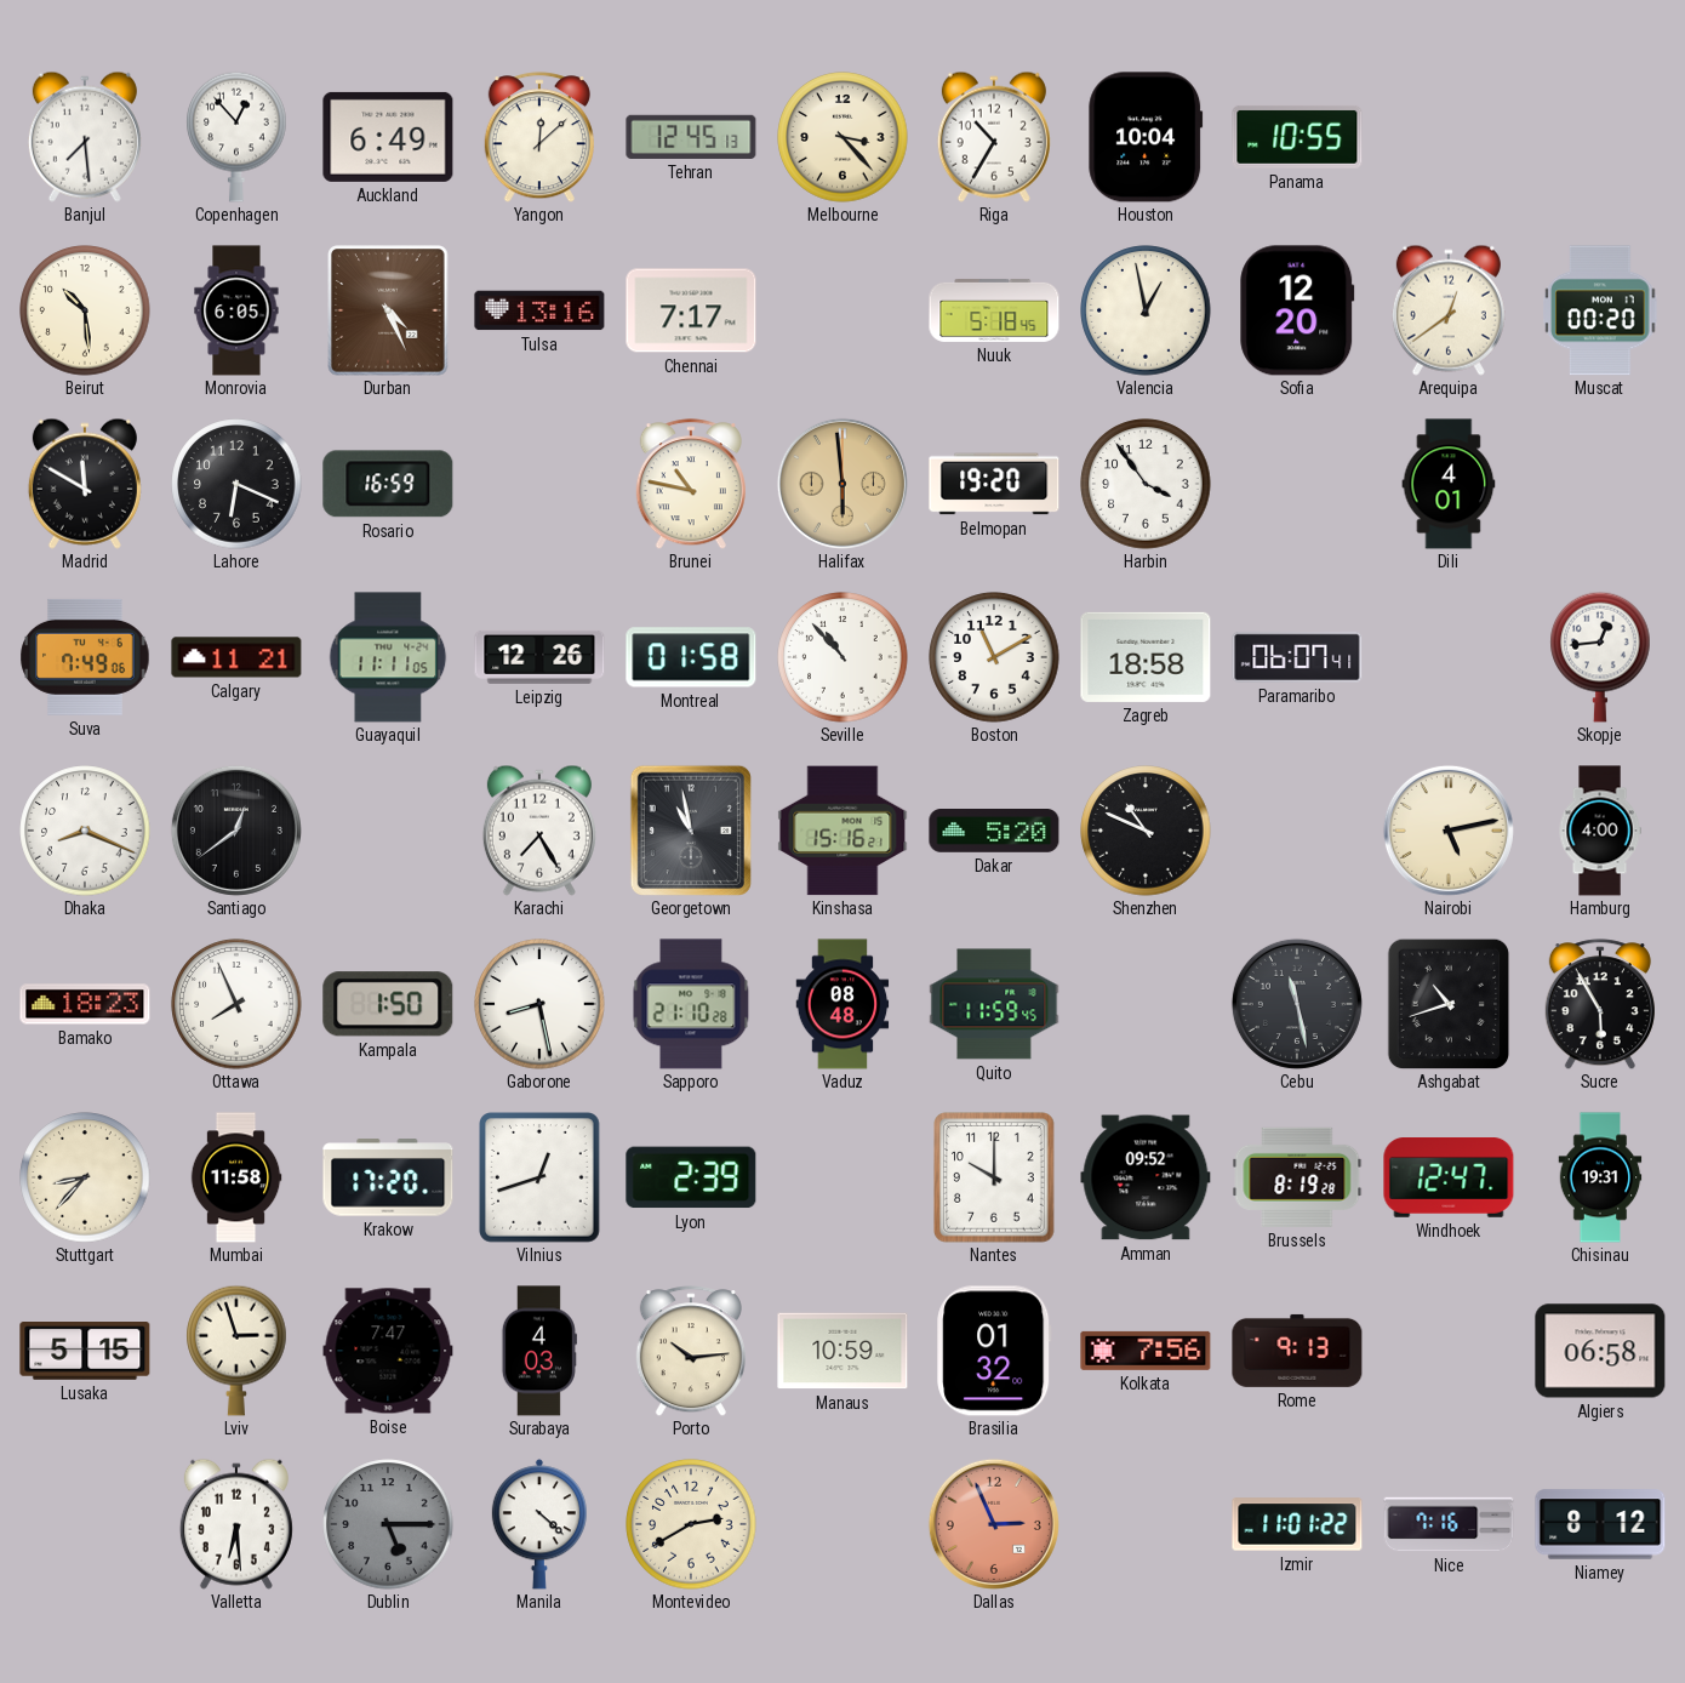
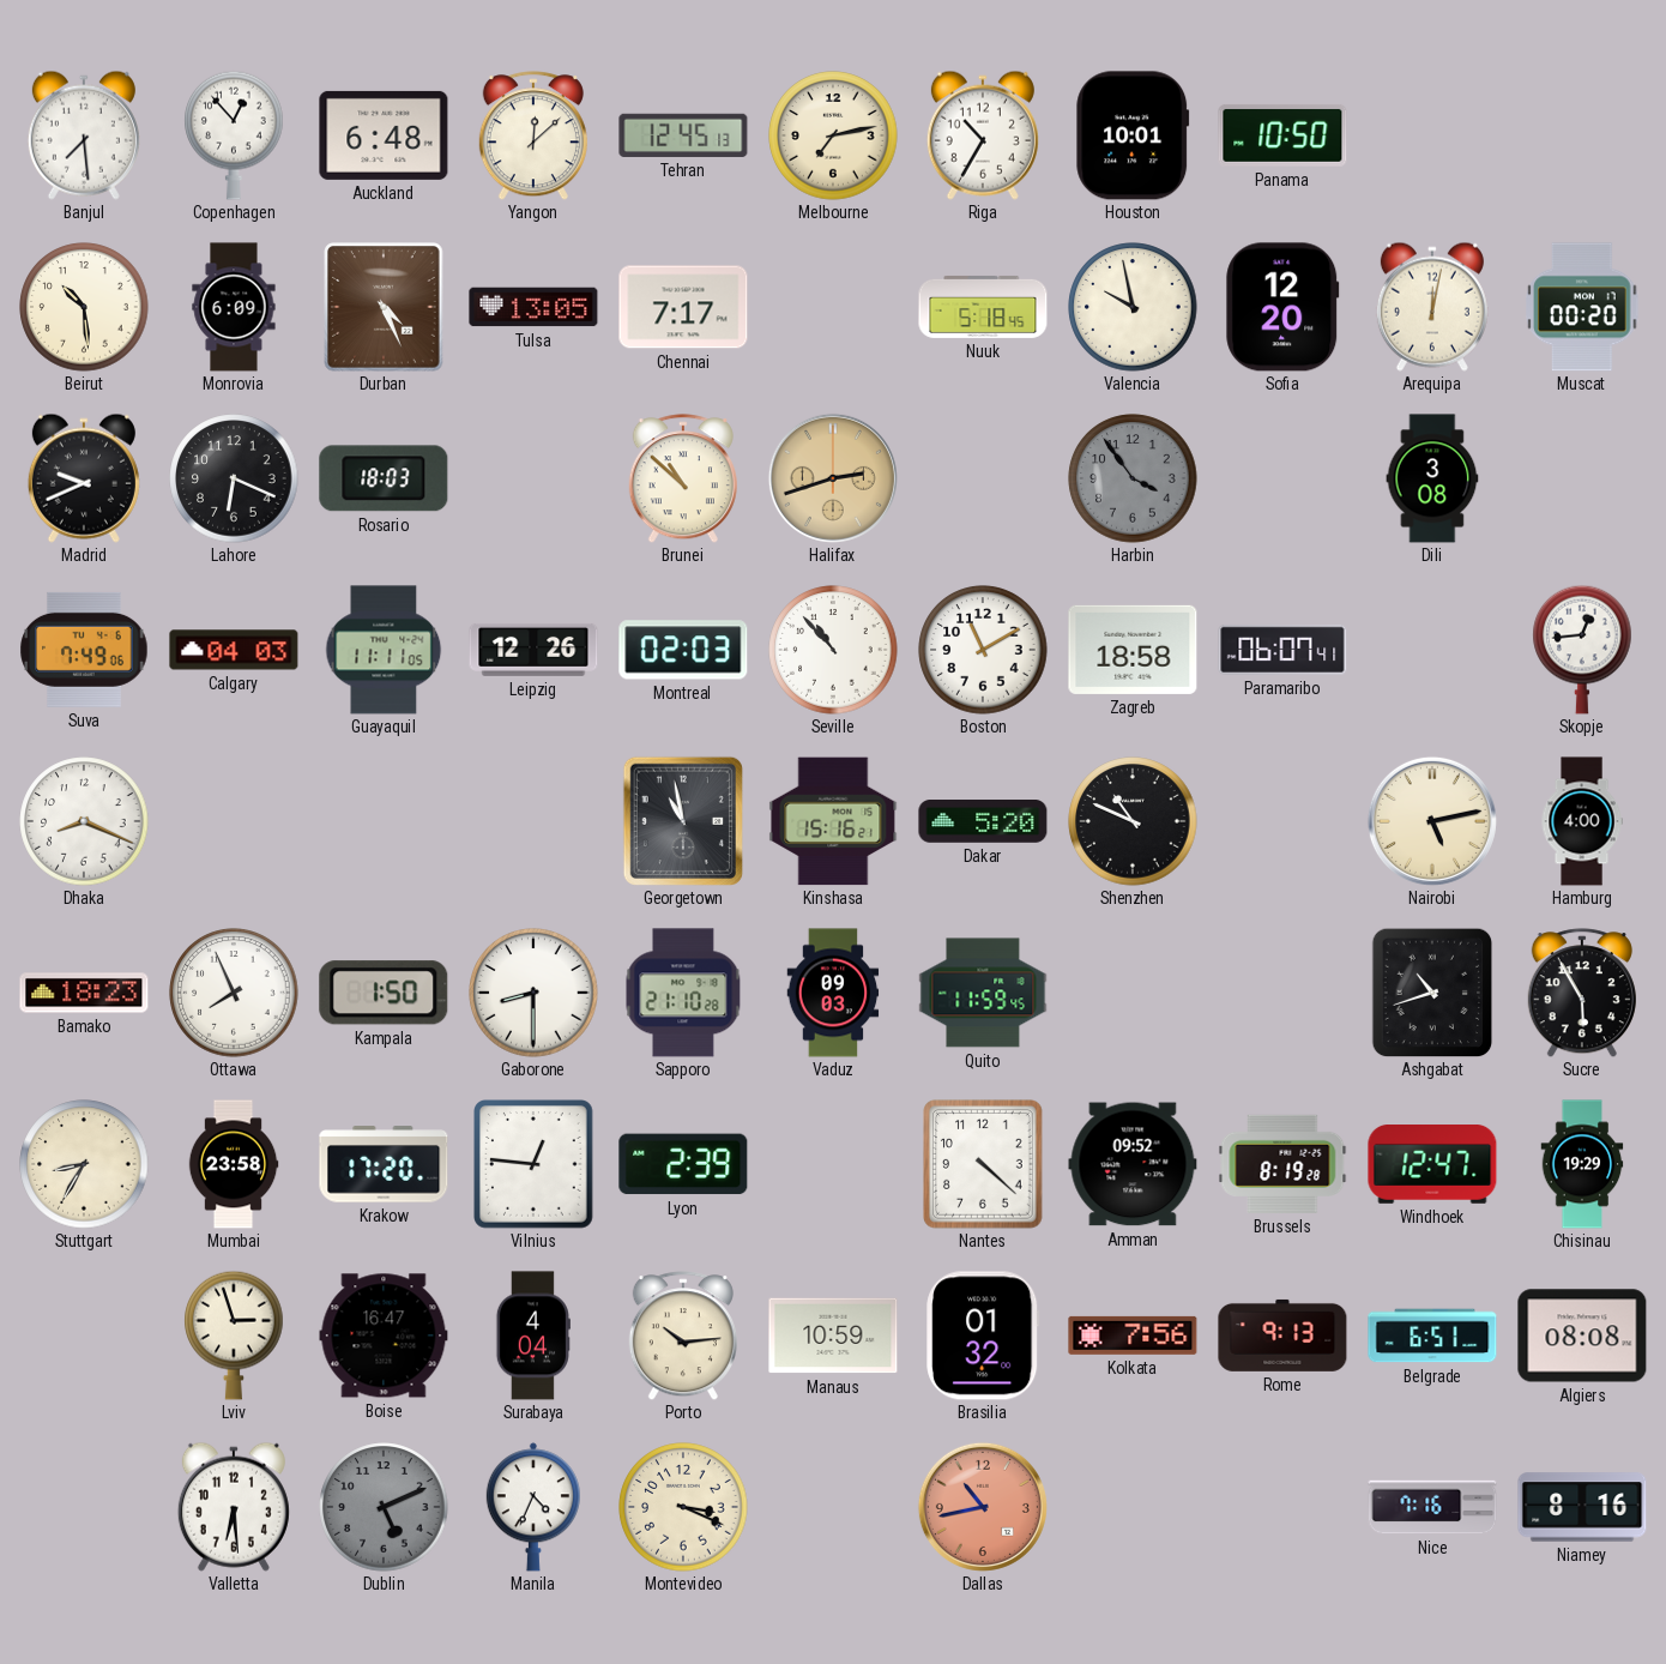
Auckland: 6:49 -> 6:48 (384, 135)
Melbourne: 3:23 -> 7:13 (833, 135)
Houston: 10:04 -> 10:01 (1133, 135)
Panama: 10:55 -> 10:50 (1282, 135)
Monrovia: 6:05 -> 6:09 (234, 307)
Tulsa: 13:16 -> 13:05 (533, 307)
Valencia: 12:58 -> 9:58 (1133, 307)
Arequipa: 12:39 -> 12:02 (1432, 307)
Madrid: 11:50 -> 9:41 (84, 478)
Rosario: 16:59 -> 18:03 (384, 478)
Brunei: 10:47 -> 10:52 (683, 478)
Halifax: 5:59 -> 2:42 (833, 478)
Belmopan: 19:20 -> none (994, 484)
Harbin dial: white -> grey (1133, 478)
Dili: 4:01 -> 3:08 (1432, 478)
Calgary: 11:21 -> 04:03 (234, 650)
Montreal: 01:58 -> 02:03 (683, 650)
Santiago: 12:39 -> none (236, 831)
Karachi: 7:25 -> none (539, 831)
Gaborone: 8:28 -> 8:30 (533, 993)
Vaduz: 08:48 -> 09:03 (833, 993)
Cebu: 11:28 -> none (1297, 1004)
Stuttgart: 8:37 -> 8:35 (84, 1164)
Mumbai: 11:58 -> 23:58 (234, 1164)
Vilnius: 12:42 -> 12:46 (535, 1165)
Nantes: 10:00 -> 4:22 (984, 1165)
Chisinau: 19:31 -> 19:29 (1582, 1164)
Lusaka: 5:15 -> none (85, 1352)
Boise: 7:47 -> 16:47 (384, 1336)
Surabaya: 4:03 -> 4:04 (533, 1336)
Belgrade: none -> 6:51 (1432, 1336)
Algiers: 06:58 -> 08:08 (1582, 1336)
Dublin: 5:15 -> 5:11 (384, 1507)
Manila: 4:22 -> 4:34 (533, 1507)
Montevideo: 2:40 -> 3:19 (683, 1507)
Dallas: 2:56 -> 10:43 (983, 1507)
Izmir: 11:01 -> none (1297, 1524)
Niamey: 8:12 -> 8:16 (1582, 1507)
